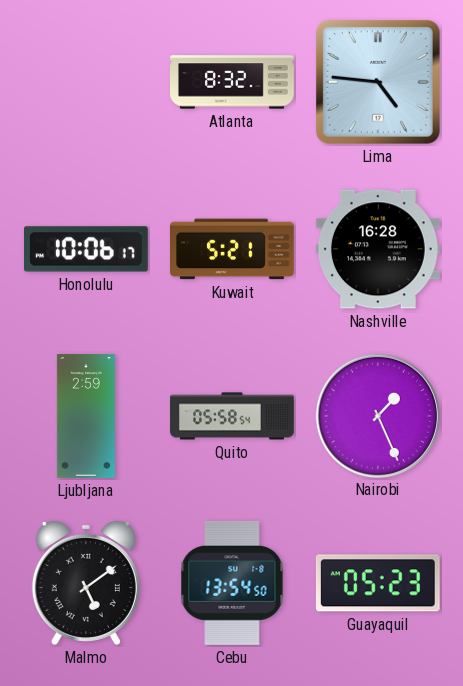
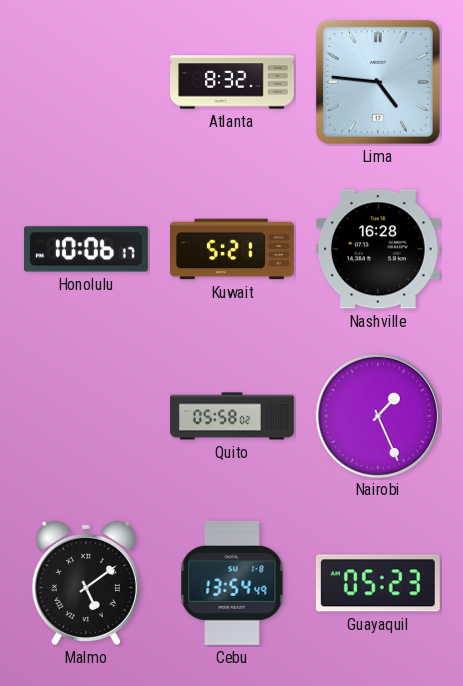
Ljubljana: 2:59 -> none (86, 417)
Quito: 05:58:54 -> 05:58:02 (232, 416)
Cebu: 13:54:50 -> 13:54:49 (232, 583)
